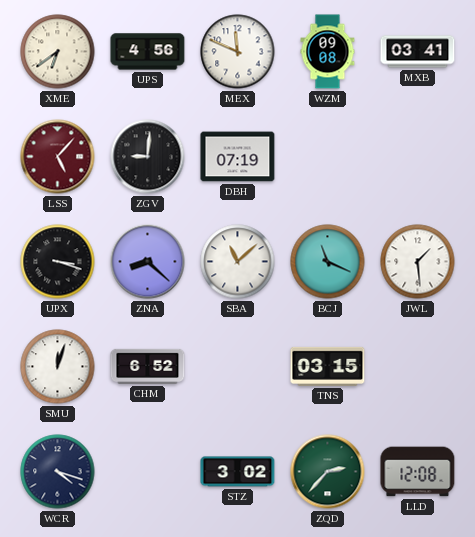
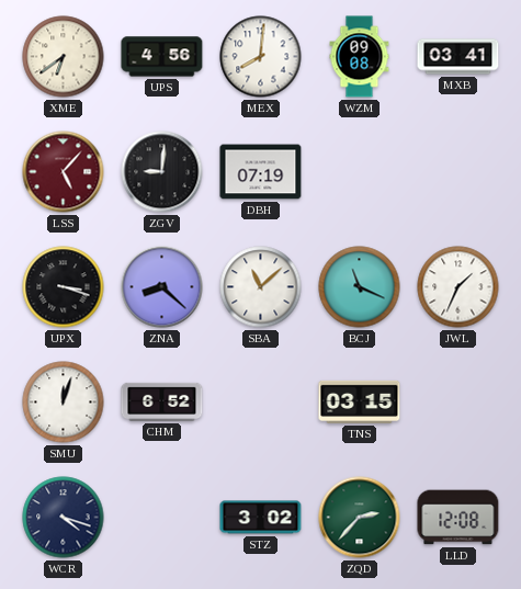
MEX: 11:49 -> 8:01 (261, 57)
JWL: 1:29 -> 1:34 (458, 287)
